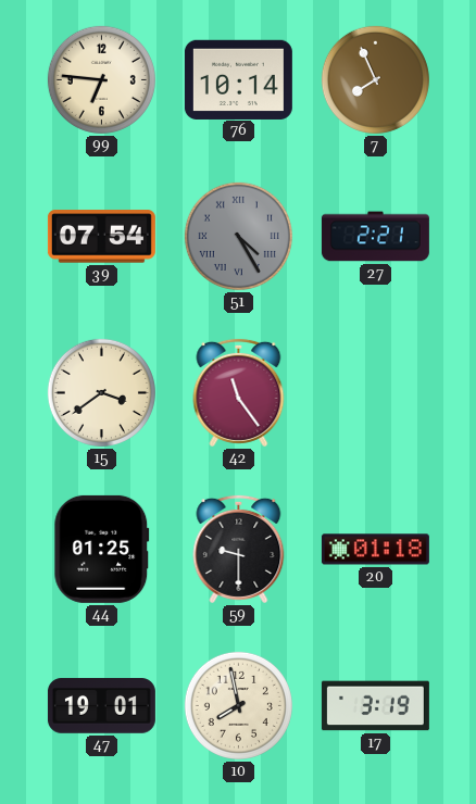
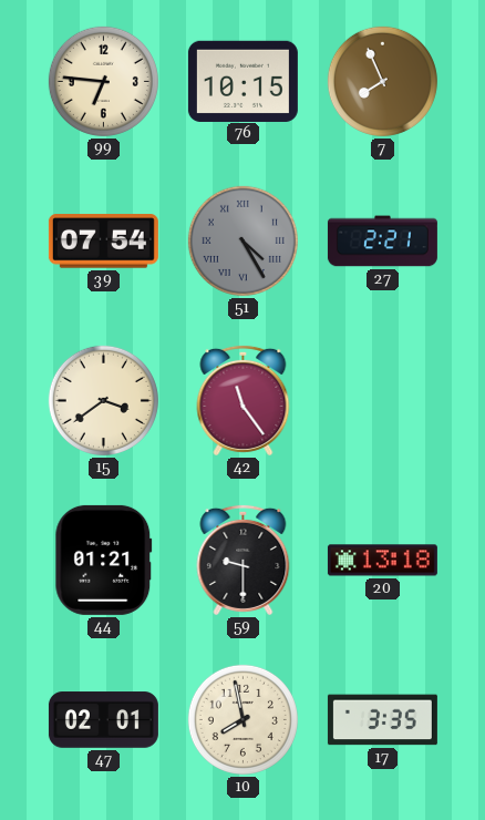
76: 10:14 -> 10:15 (242, 81)
44: 01:25 -> 01:21 (104, 560)
20: 01:18 -> 13:18 (382, 561)
47: 19:01 -> 02:01 (103, 720)
17: 3:19 -> 3:35 (382, 720)
